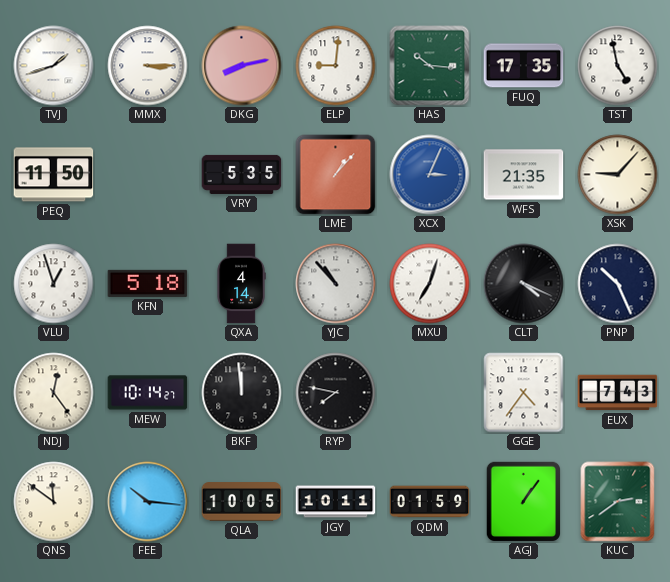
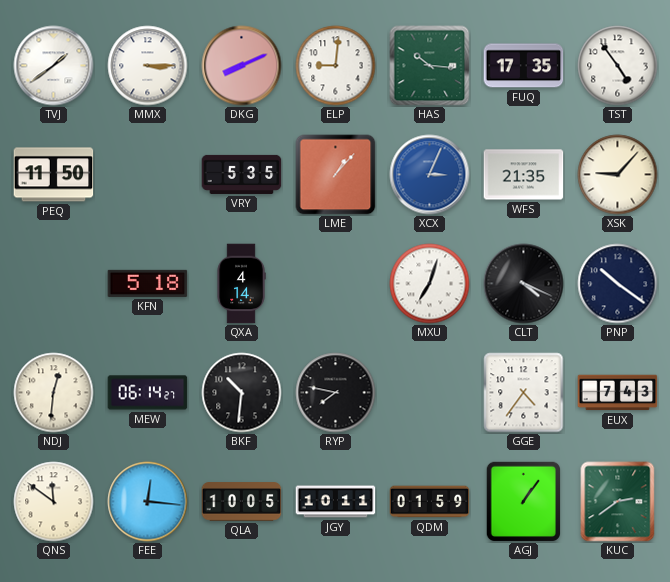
TVJ: 1:42 -> 1:39 (54, 66)
DKG: 8:13 -> 8:11 (242, 66)
TST: 4:58 -> 4:54 (618, 66)
VLU: 12:57 -> none (54, 284)
YJC: 10:53 -> none (336, 284)
PNP: 10:26 -> 10:21 (618, 284)
NDJ: 12:24 -> 12:31 (54, 393)
MEW: 10:14 -> 06:14 (148, 393)
BKF: 11:59 -> 10:31 (242, 393)
FEE: 10:16 -> 12:16 (148, 502)
